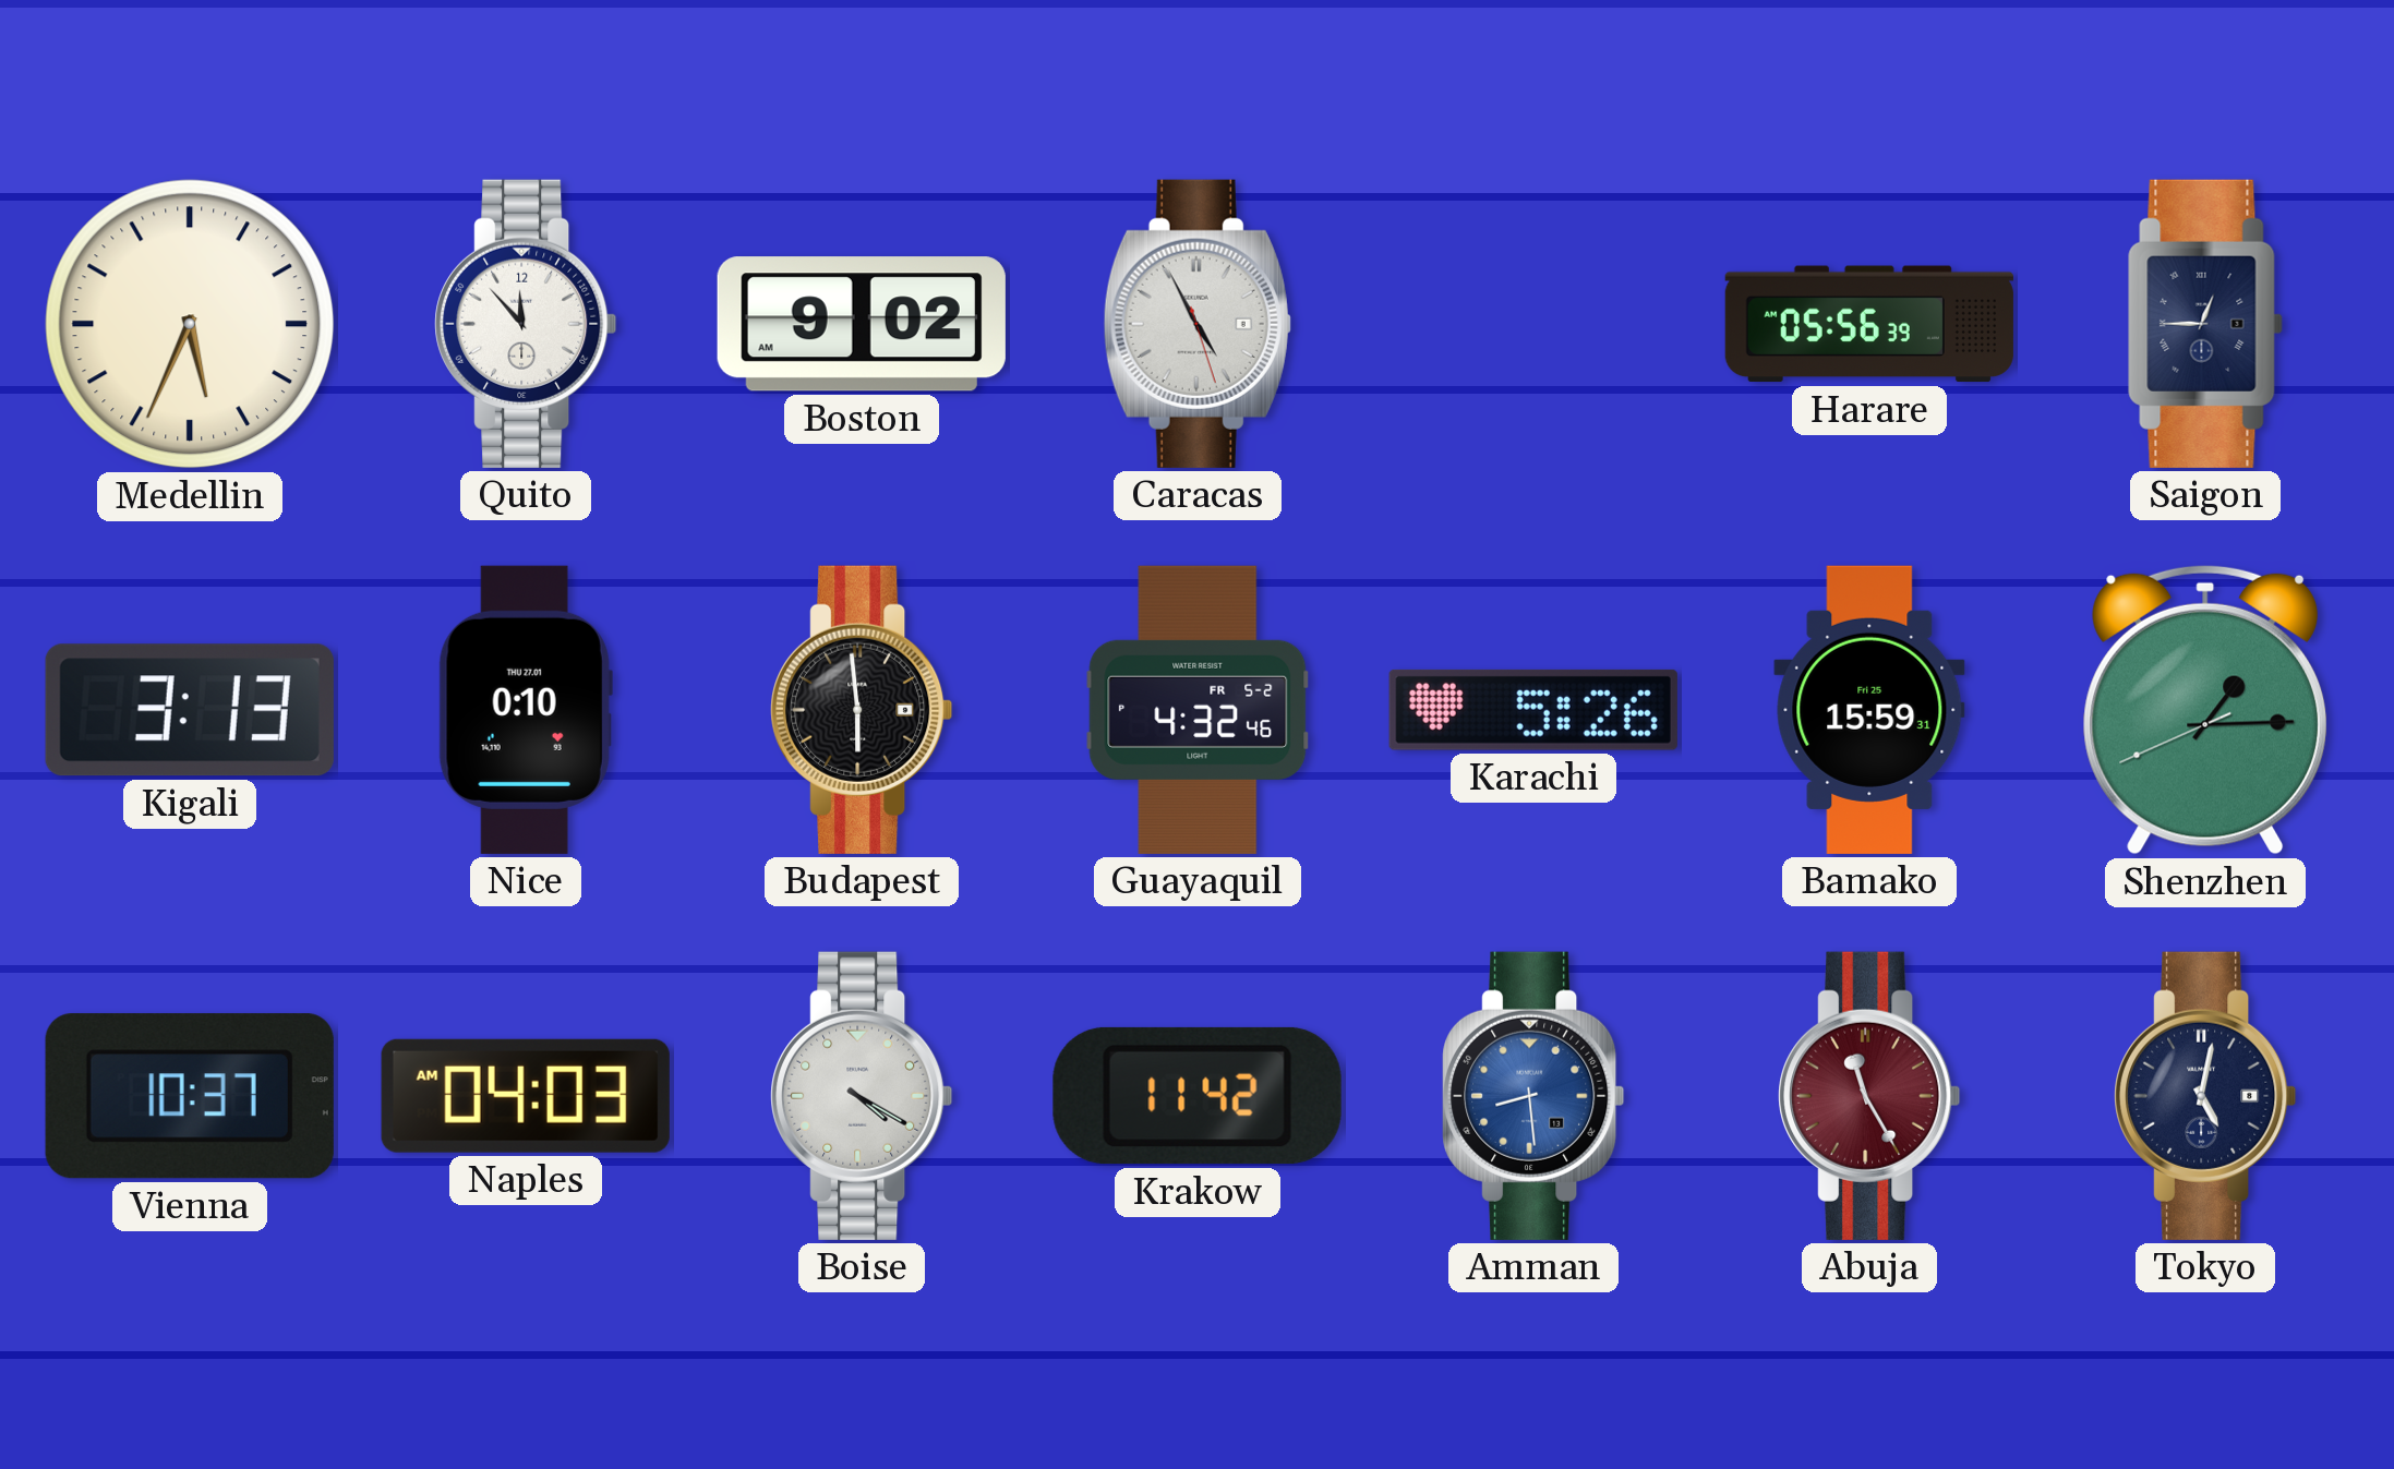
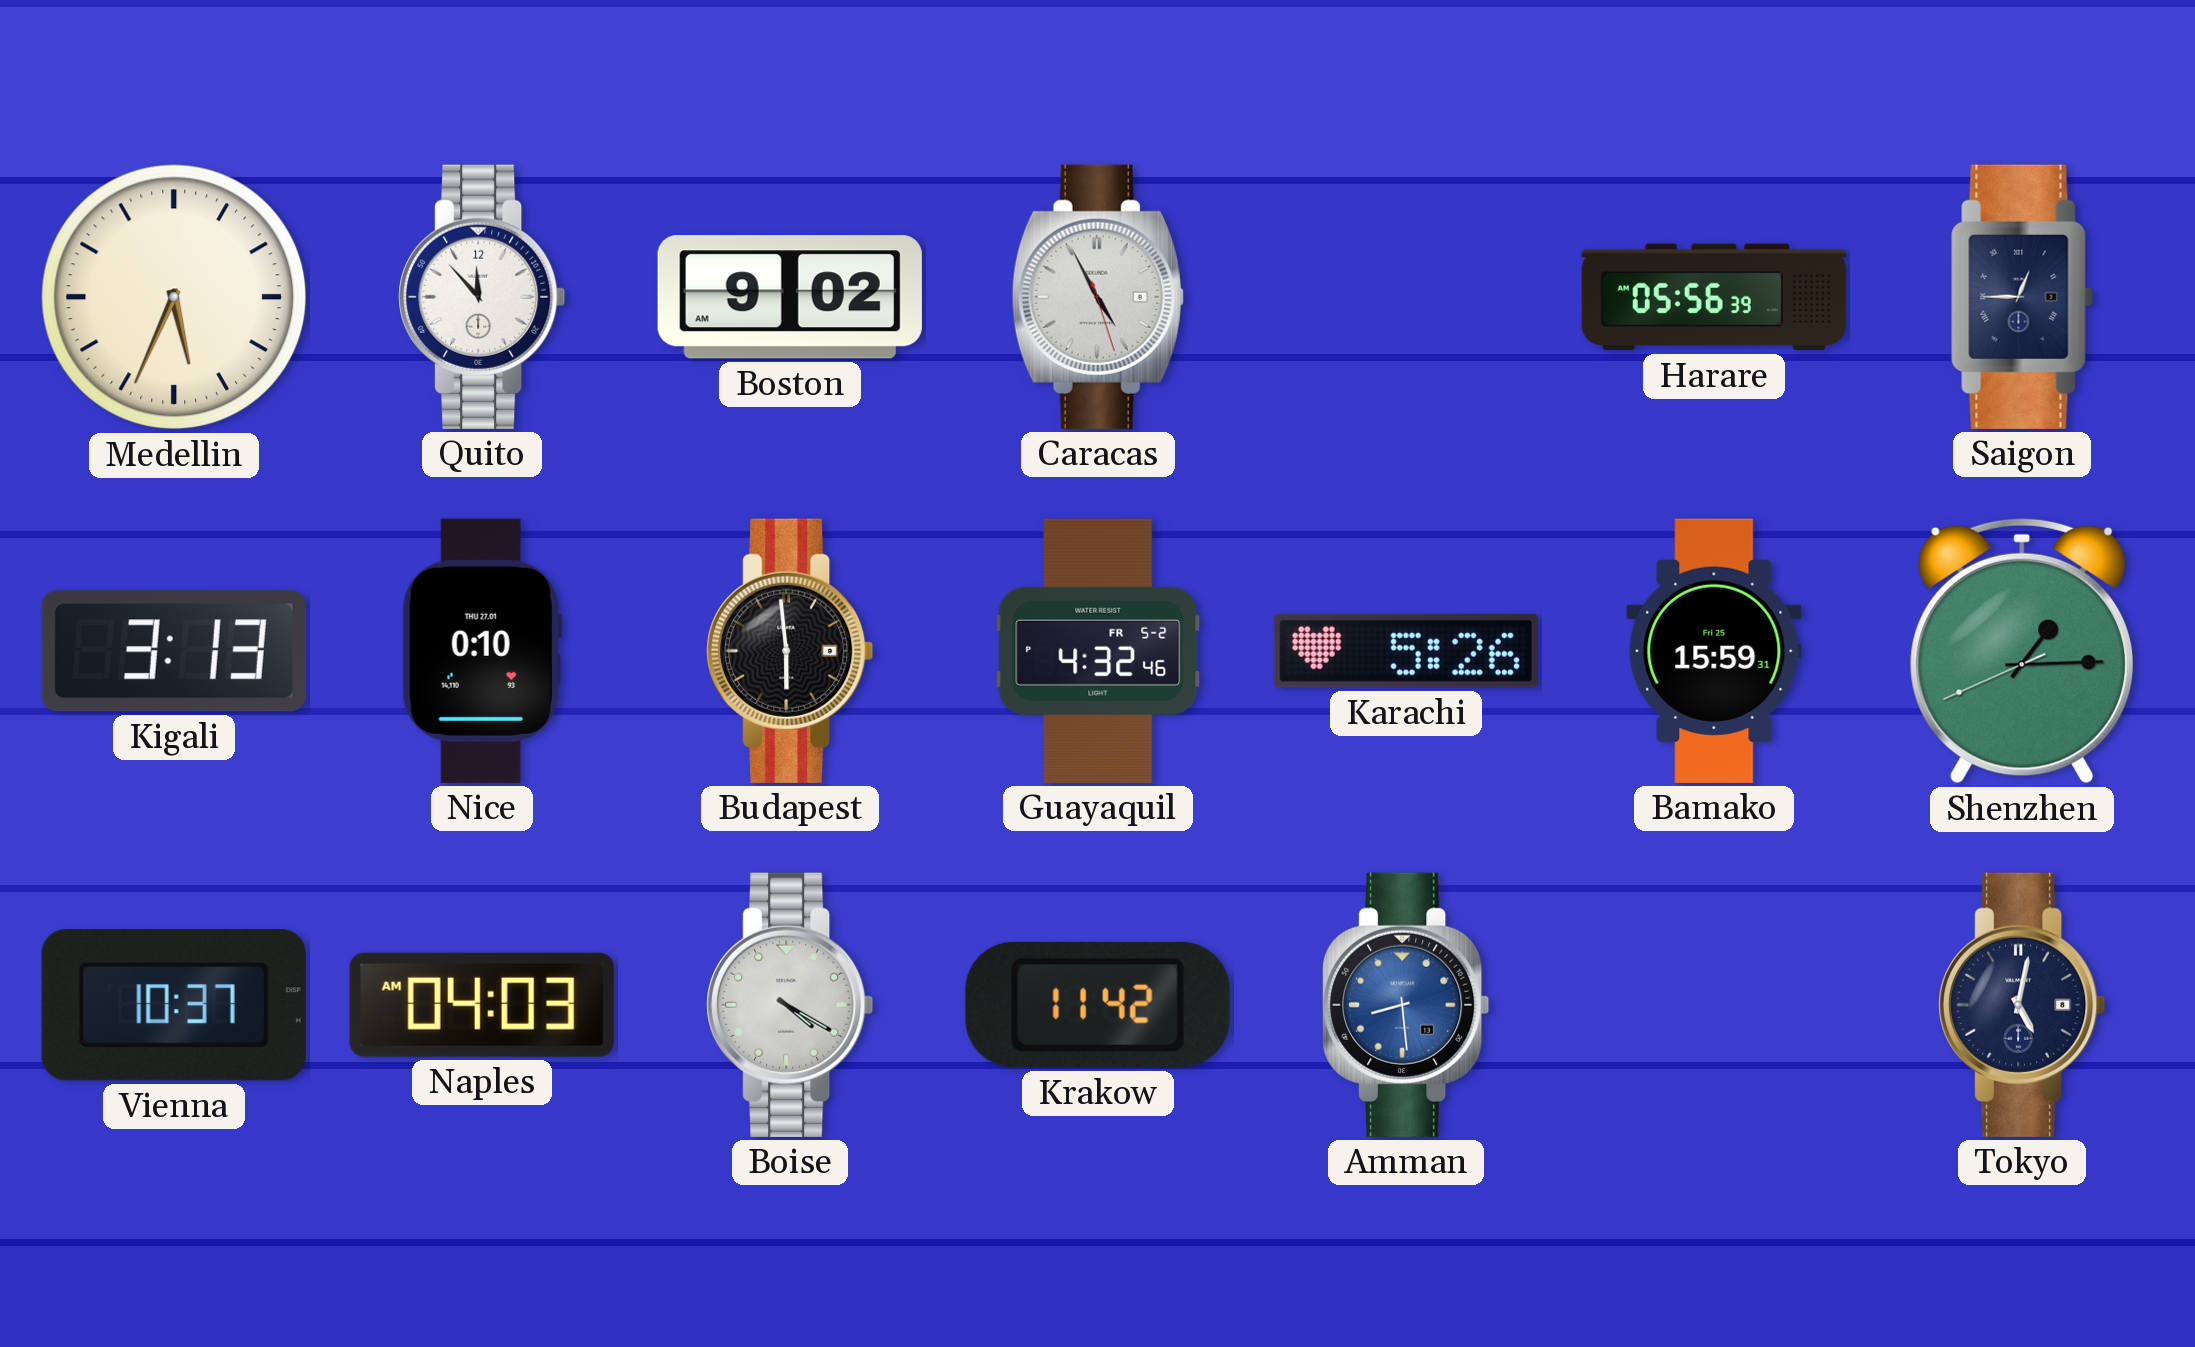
Abuja: 11:25 -> none (1869, 1096)
